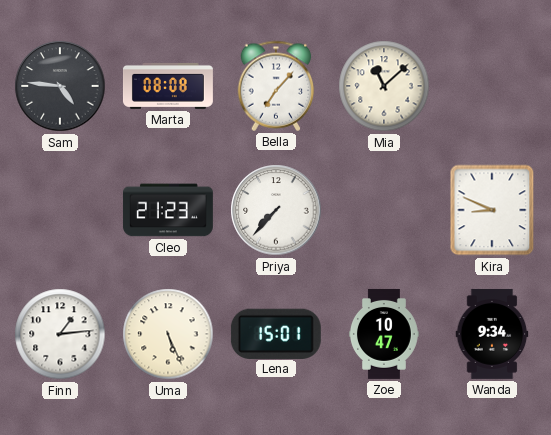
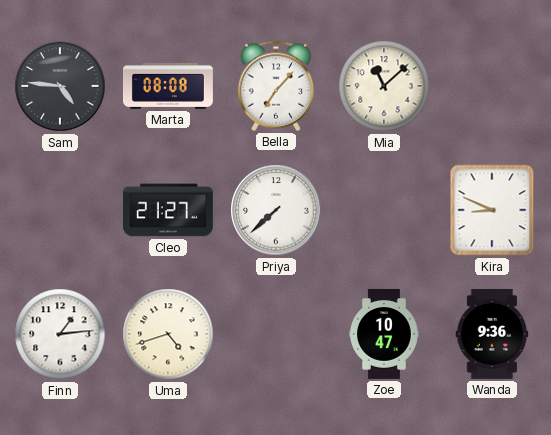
Cleo: 21:23 -> 21:27 (168, 210)
Priya: 7:37 -> 7:38 (276, 210)
Uma: 5:26 -> 4:42 (168, 334)
Lena: 15:01 -> none (276, 333)
Wanda: 9:34 -> 9:36 (492, 334)
